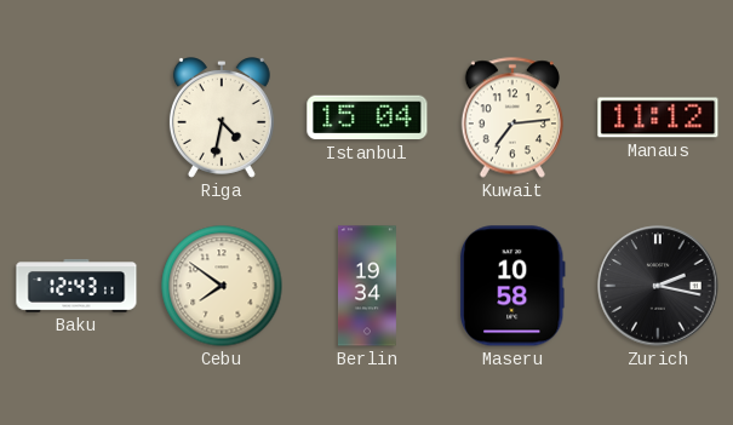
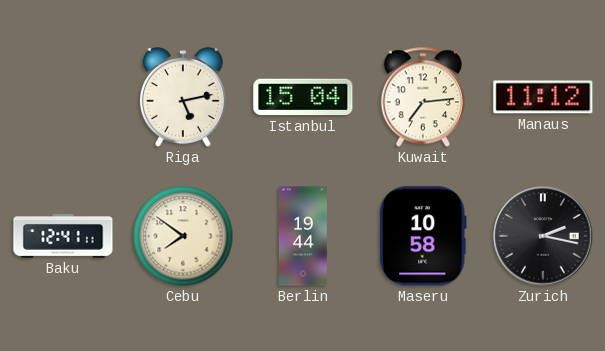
Riga: 4:32 -> 5:13 (183, 98)
Baku: 12:43 -> 12:41 (63, 236)
Berlin: 19:34 -> 19:44 (303, 236)
